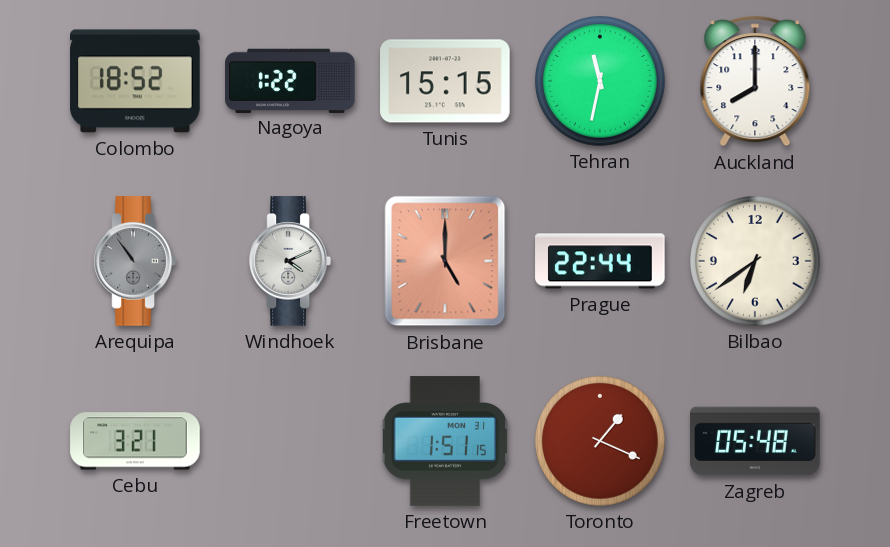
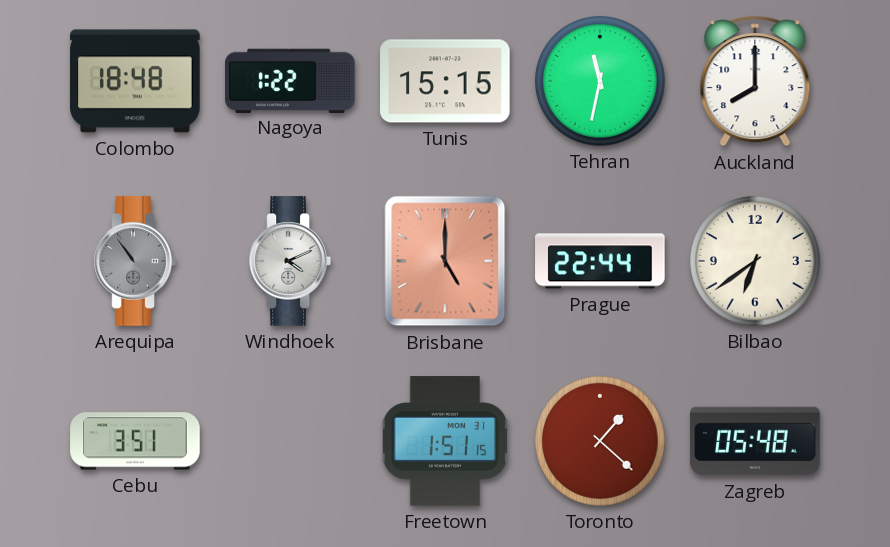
Colombo: 18:52 -> 18:48 (135, 81)
Cebu: 3:21 -> 3:51 (135, 441)
Toronto: 1:19 -> 1:22 (601, 442)
